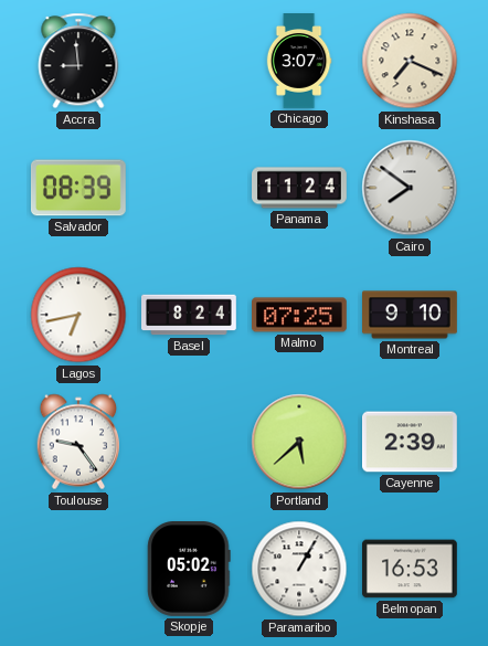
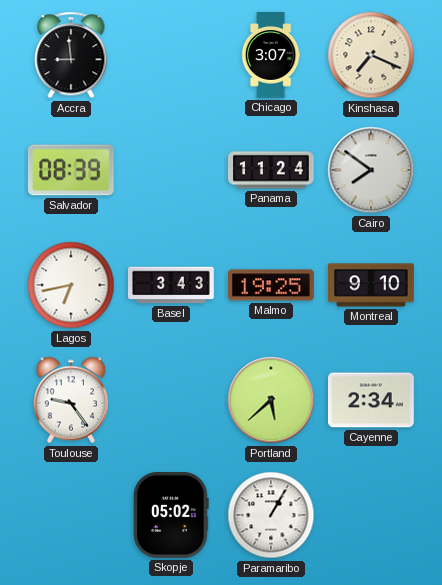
Basel: 8:24 -> 3:43 (172, 285)
Malmo: 07:25 -> 19:25 (272, 285)
Cayenne: 2:39 -> 2:34 (372, 400)
Belmopan: 16:53 -> none (411, 569)
